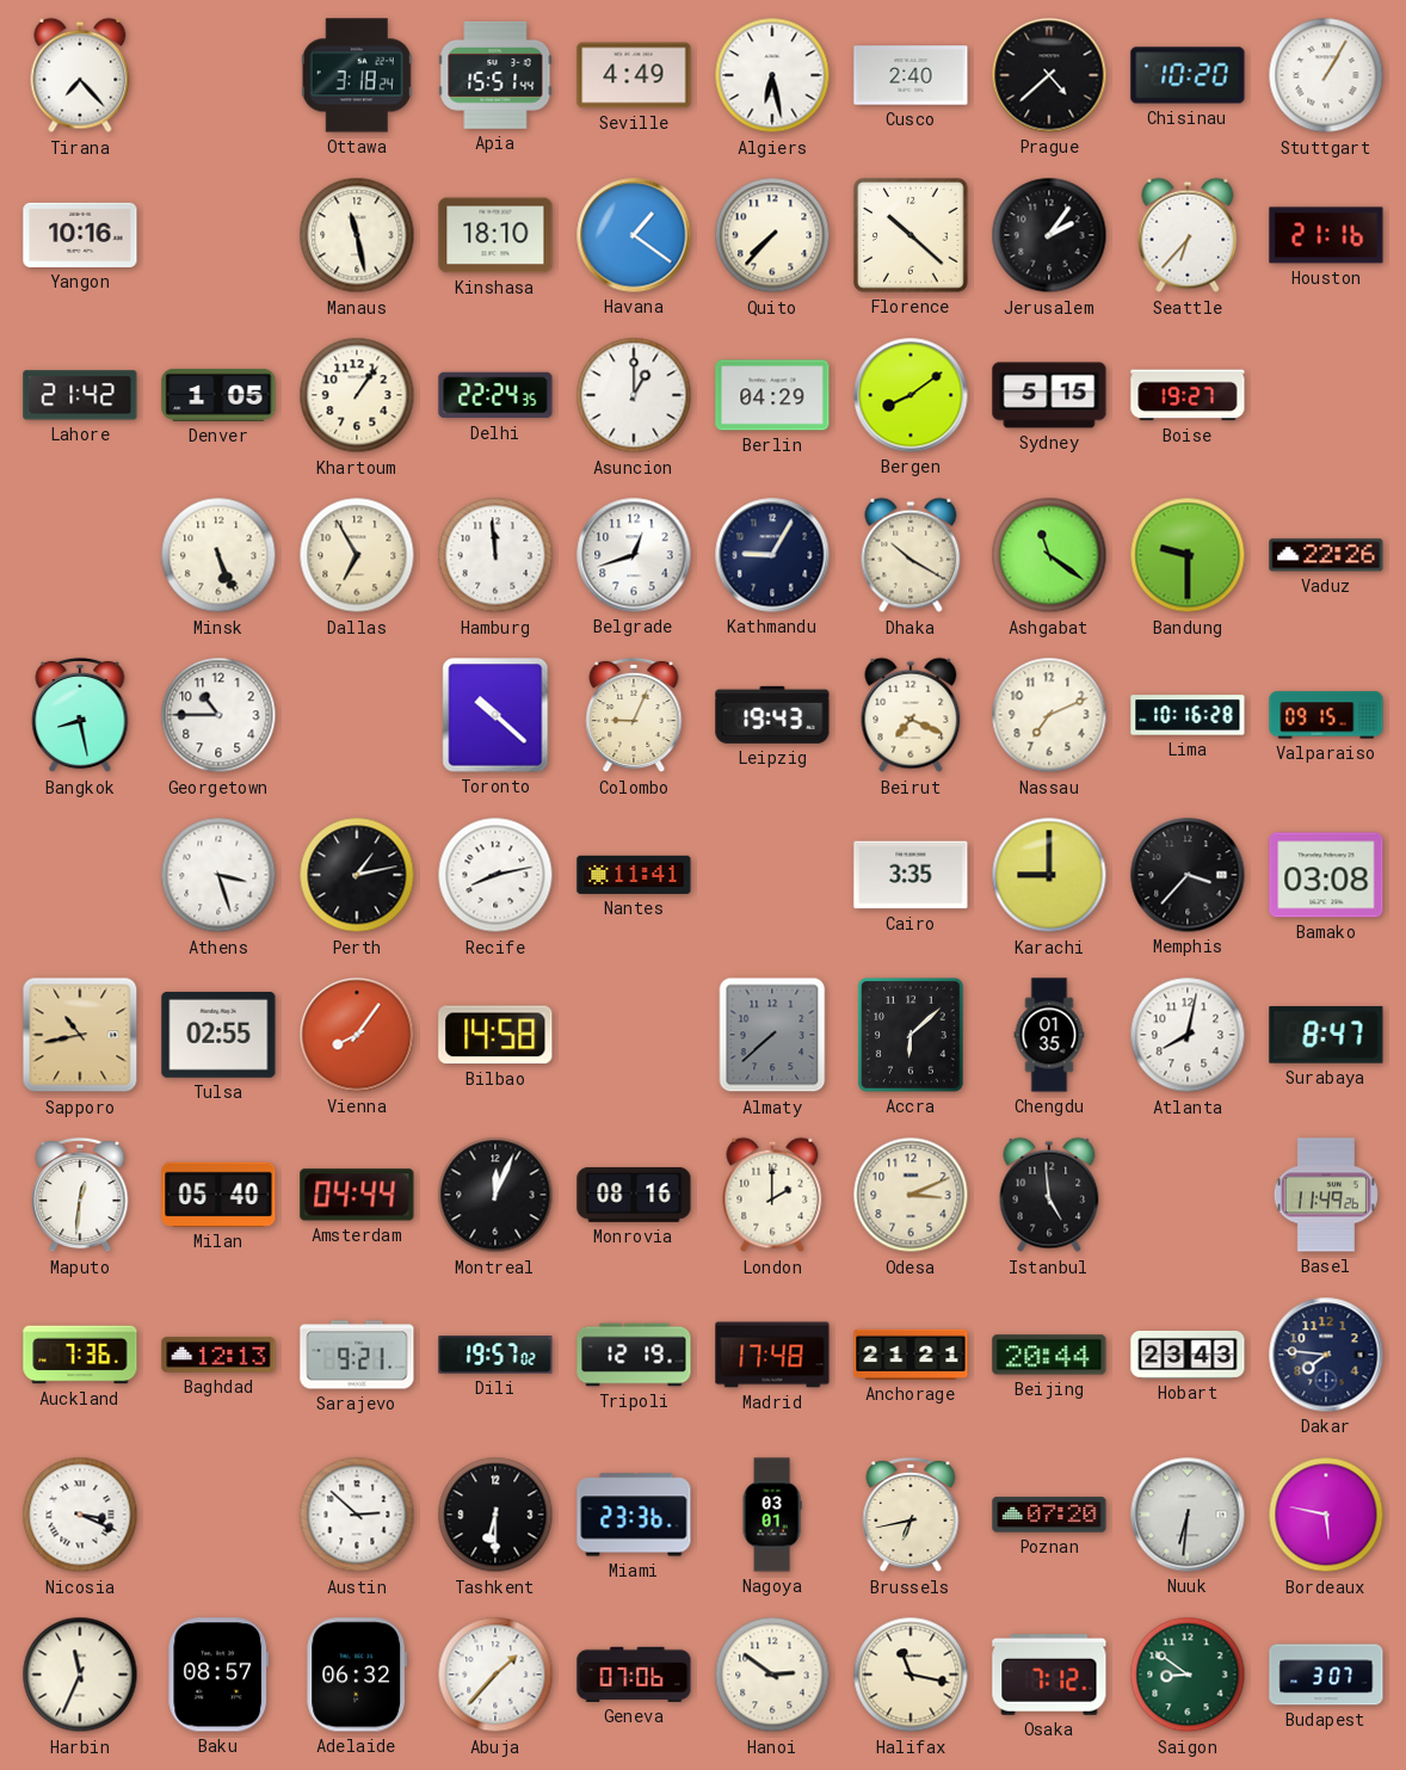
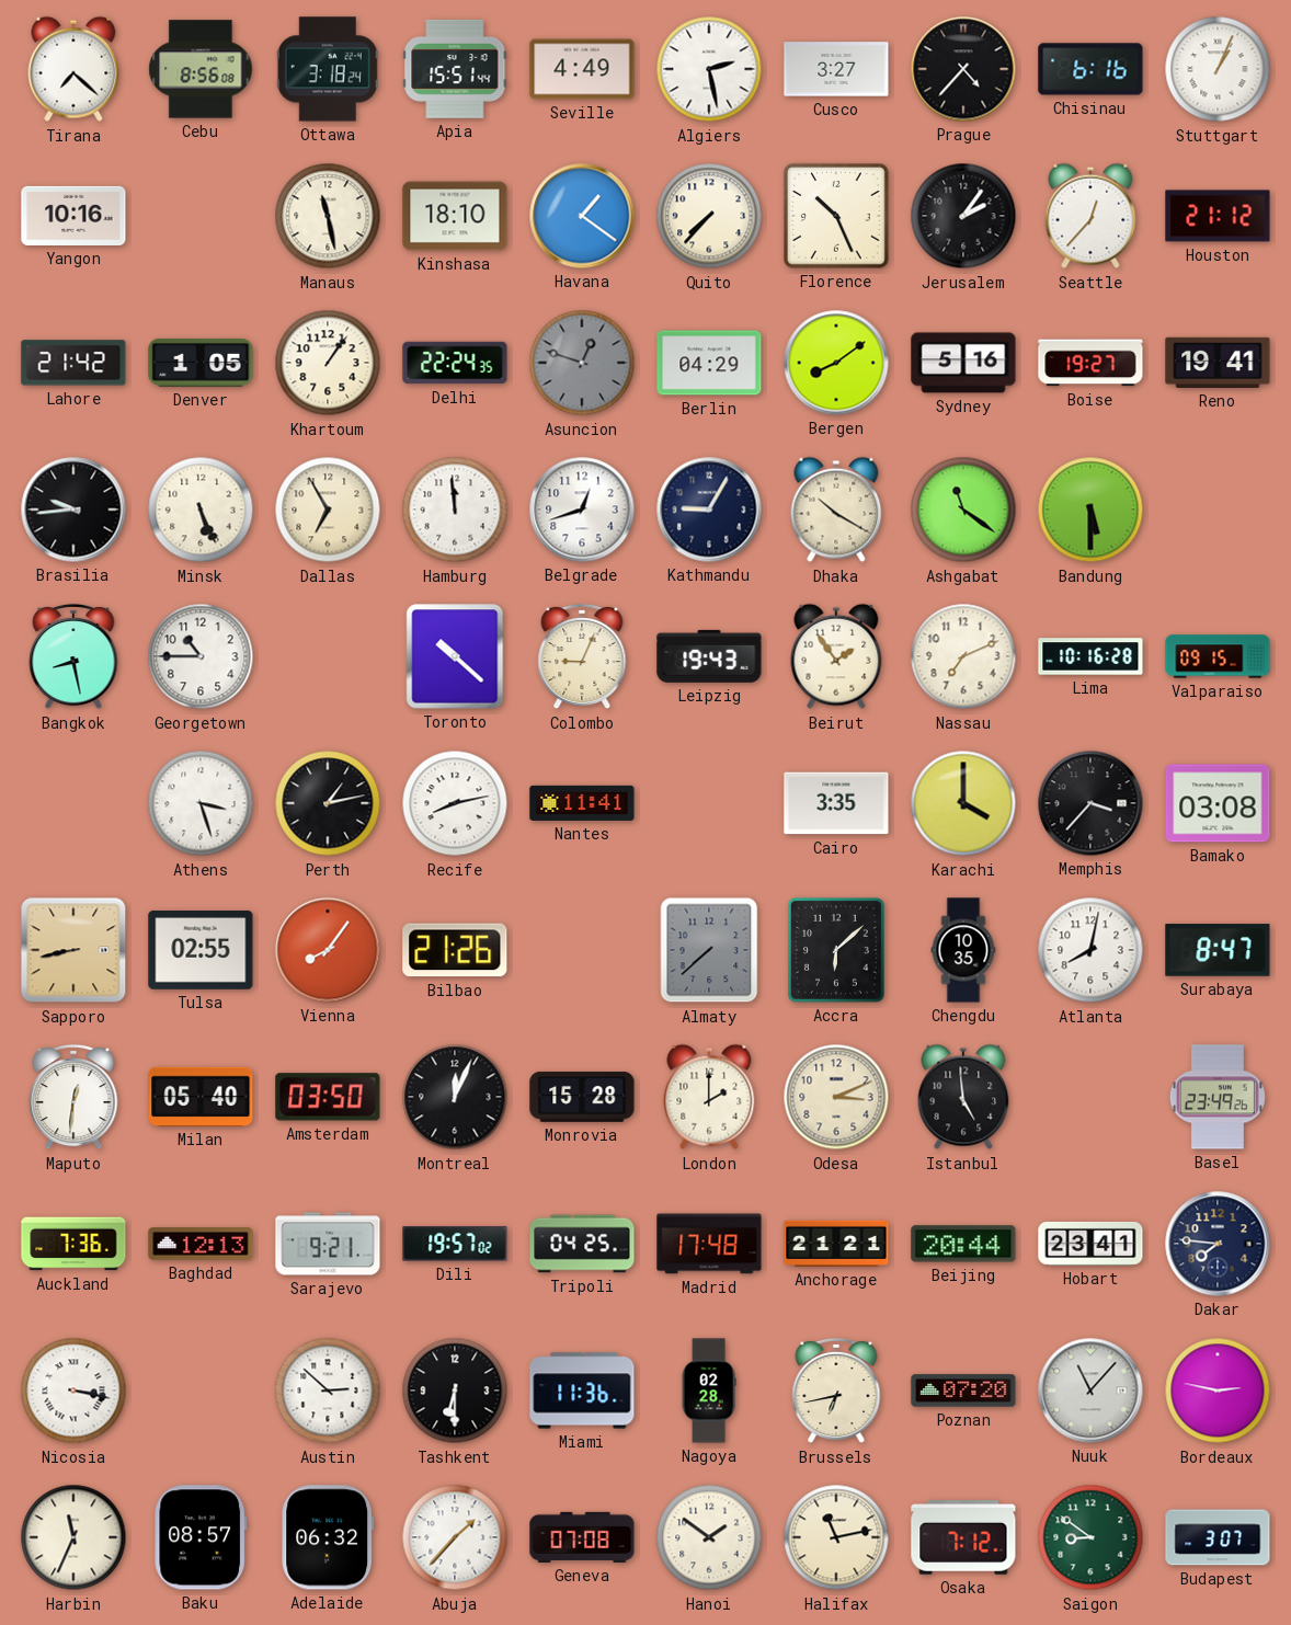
Tirana: 7:23 -> 7:22 (73, 69)
Cebu: none -> 8:56 (201, 69)
Algiers: 6:28 -> 2:28 (709, 69)
Cusco: 2:40 -> 3:27 (836, 69)
Prague: 4:38 -> 4:37 (963, 69)
Chisinau: 10:20 -> 6:16 (1090, 69)
Stuttgart: 1:05 -> 1:04 (1218, 69)
Florence: 10:22 -> 10:26 (836, 216)
Seattle: 6:37 -> 12:37 (1090, 216)
Houston: 21:16 -> 21:12 (1218, 216)
Asuncion: 1:00 -> 12:48 (582, 363)
Asuncion dial: white -> grey (582, 363)
Sydney: 5:15 -> 5:16 (963, 363)
Reno: none -> 19:41 (1218, 363)
Brasilia: none -> 9:44 (73, 510)
Bandung: 9:30 -> 5:30 (1090, 510)
Vaduz: 22:26 -> none (1326, 555)
Beirut: 7:19 -> 1:54 (836, 656)
Karachi: 9:00 -> 4:00 (963, 803)
Sapporo: 10:43 -> 8:43 (73, 950)
Bilbao: 14:58 -> 21:26 (455, 950)
Chengdu: 01:35 -> 10:35 (963, 950)
Amsterdam: 04:44 -> 03:50 (328, 1097)
Monrovia: 08:16 -> 15:28 (582, 1097)
Basel: 11:49 -> 23:49 (1218, 1097)
Tripoli: 12:19 -> 04:25 (582, 1244)
Hobart: 23:43 -> 23:41 (1090, 1244)
Nicosia: 3:19 -> 3:17 (73, 1391)
Miami: 23:36 -> 11:36 (582, 1391)
Nagoya: 03:01 -> 02:28 (709, 1391)
Nuuk: 6:31 -> 11:07 (1090, 1391)
Bordeaux: 5:47 -> 2:47 (1218, 1391)
Geneva: 07:06 -> 07:08 (582, 1537)
Hanoi: 2:51 -> 1:51 (709, 1537)
Halifax: 11:17 -> 11:13 (836, 1537)
